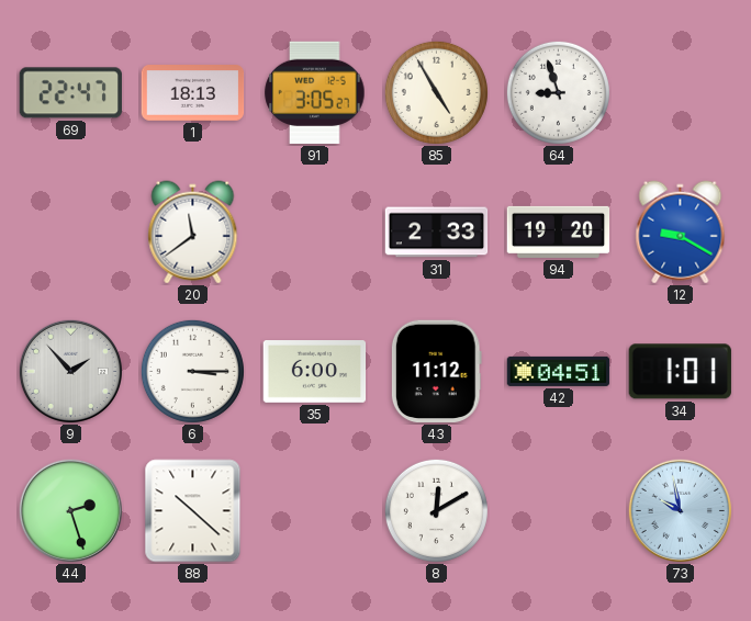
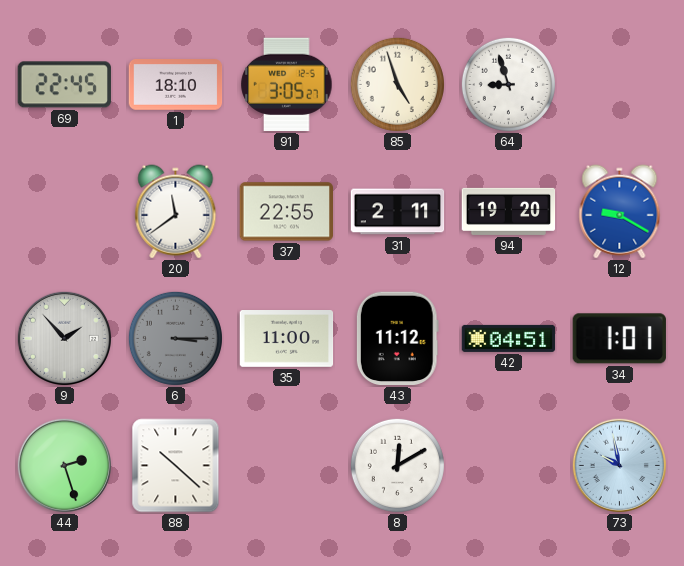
69: 22:47 -> 22:45 (64, 85)
1: 18:13 -> 18:10 (176, 85)
85: 4:55 -> 4:57 (397, 84)
37: none -> 22:55 (287, 212)
31: 2:33 -> 2:11 (398, 212)
6 dial: white -> grey (175, 338)
35: 6:00 -> 11:00 (287, 339)
